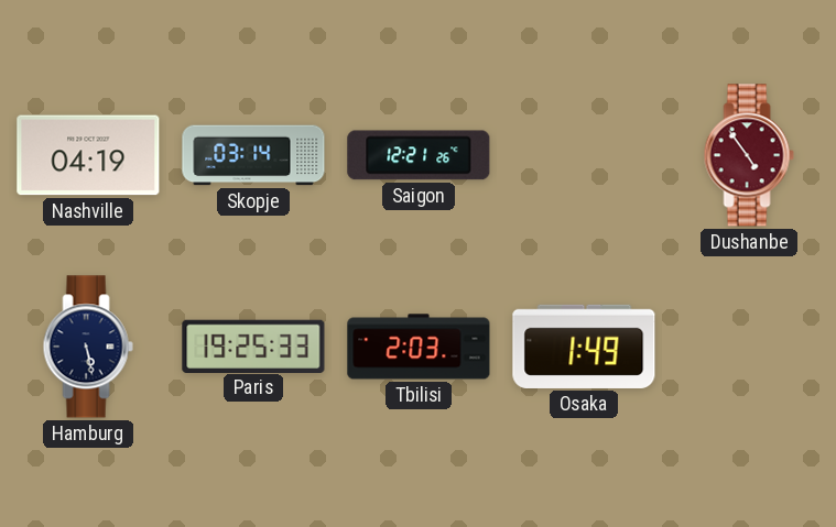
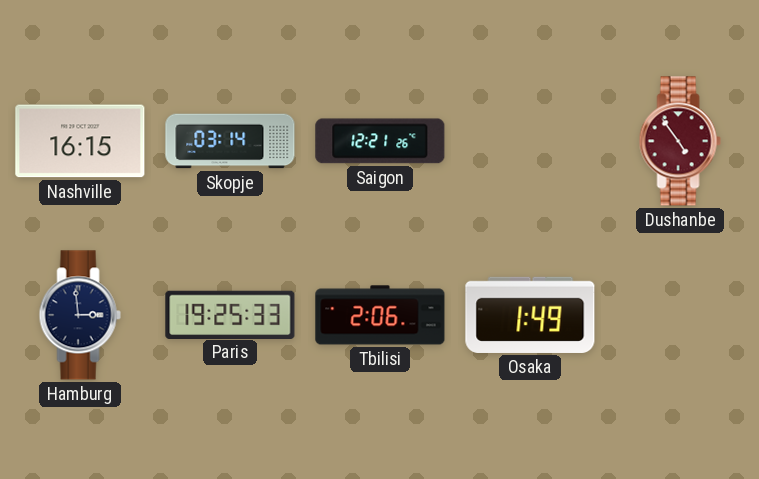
Nashville: 04:19 -> 16:15 (80, 141)
Hamburg: 5:28 -> 2:59 (80, 315)
Tbilisi: 2:03 -> 2:06 (380, 315)
